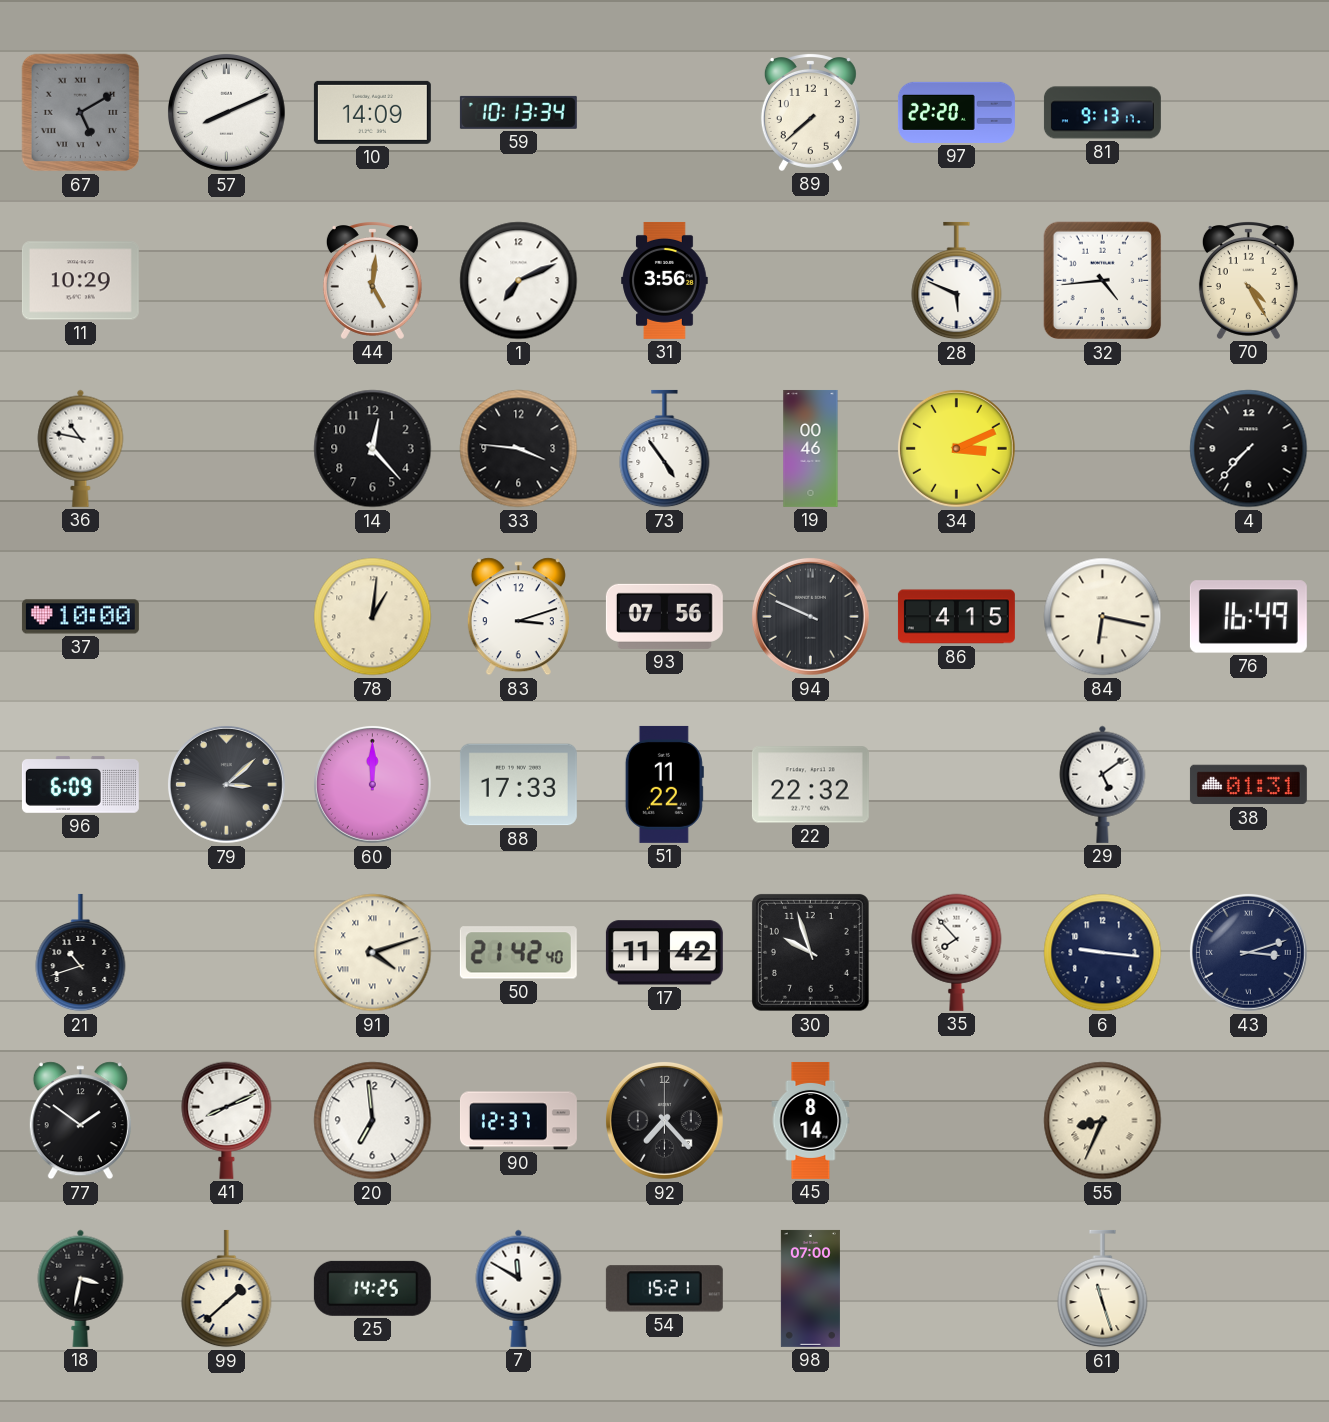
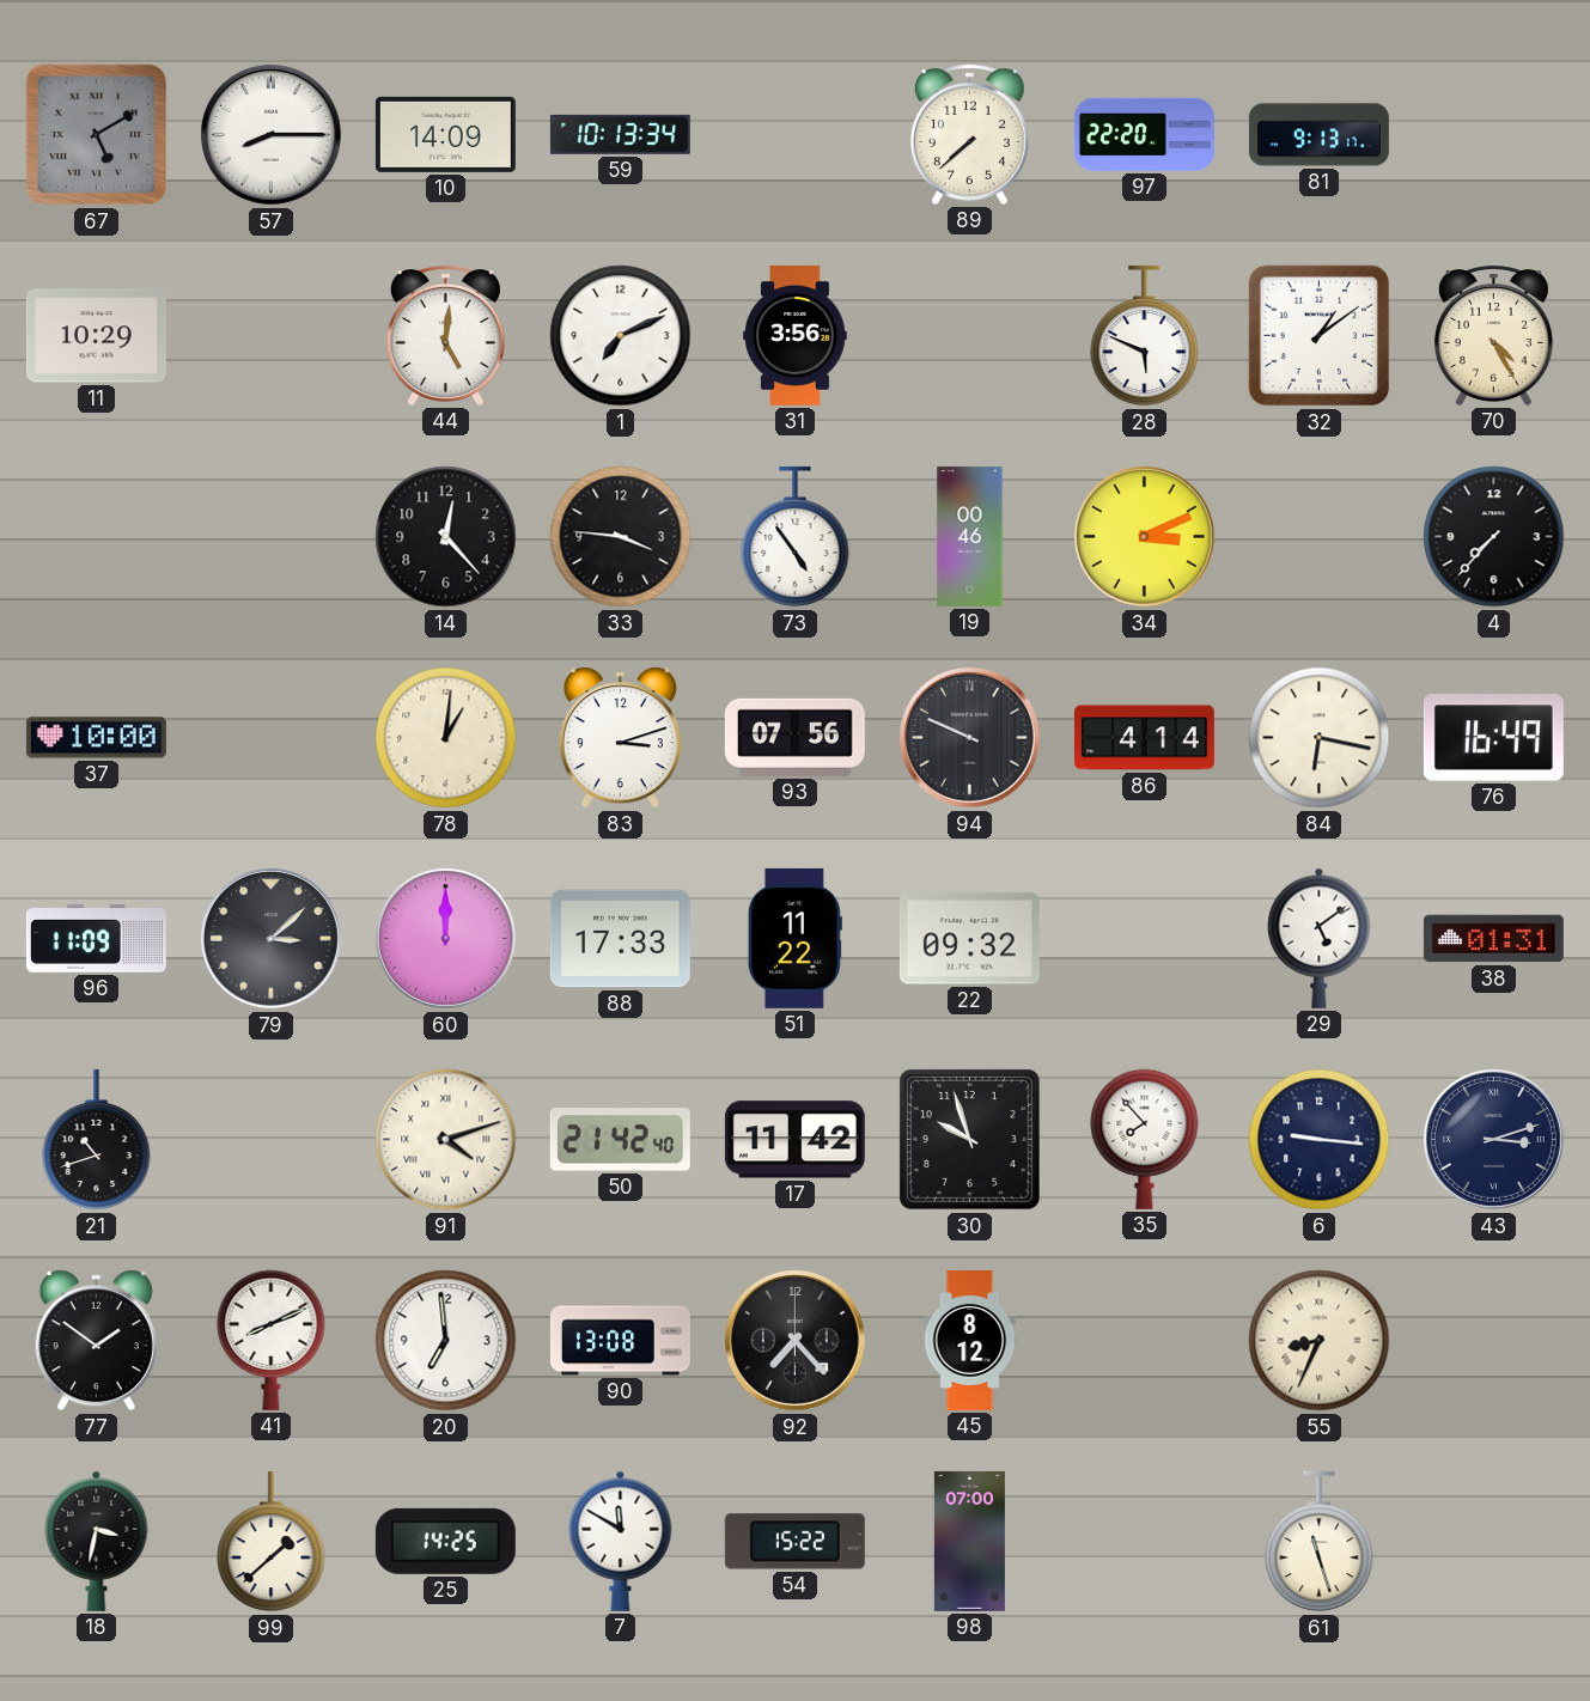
57: 8:11 -> 8:15 (270, 134)
32: 4:44 -> 1:09 (1320, 336)
36: 10:47 -> none (81, 448)
86: 4:15 -> 4:14 (1144, 738)
96: 6:09 -> 11:09 (96, 938)
22: 22:32 -> 09:32 (969, 939)
90: 12:37 -> 13:08 (620, 1341)
45: 8:14 -> 8:12 (970, 1340)
54: 15:21 -> 15:22 (794, 1542)
